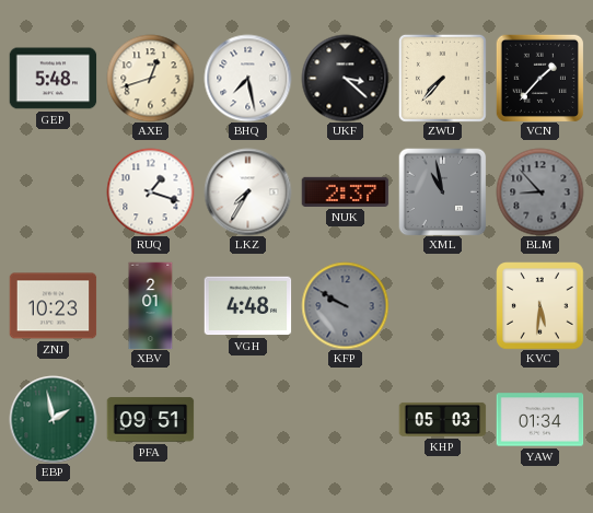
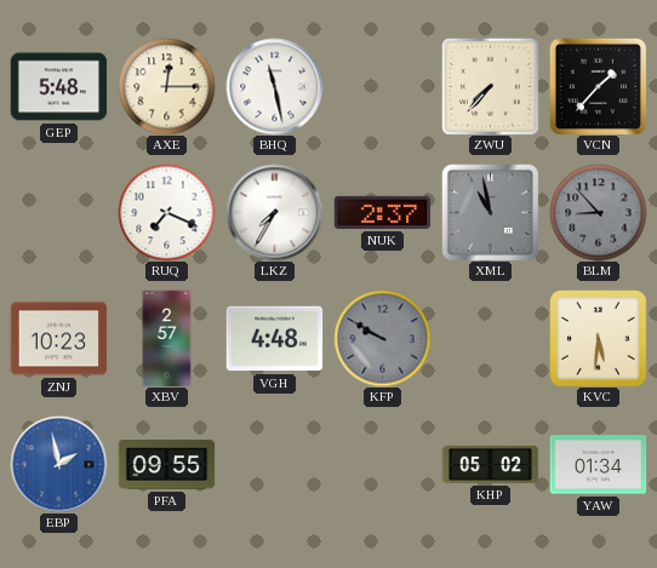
AXE: 12:42 -> 12:15 (166, 86)
BHQ: 7:28 -> 11:28 (274, 86)
UKF: 3:22 -> none (345, 78)
RUQ: 1:18 -> 7:19 (166, 212)
XBV: 2:01 -> 2:57 (167, 338)
EBP dial: green -> blue (58, 464)
PFA: 09:51 -> 09:55 (166, 465)
KHP: 05:03 -> 05:02 (490, 464)
